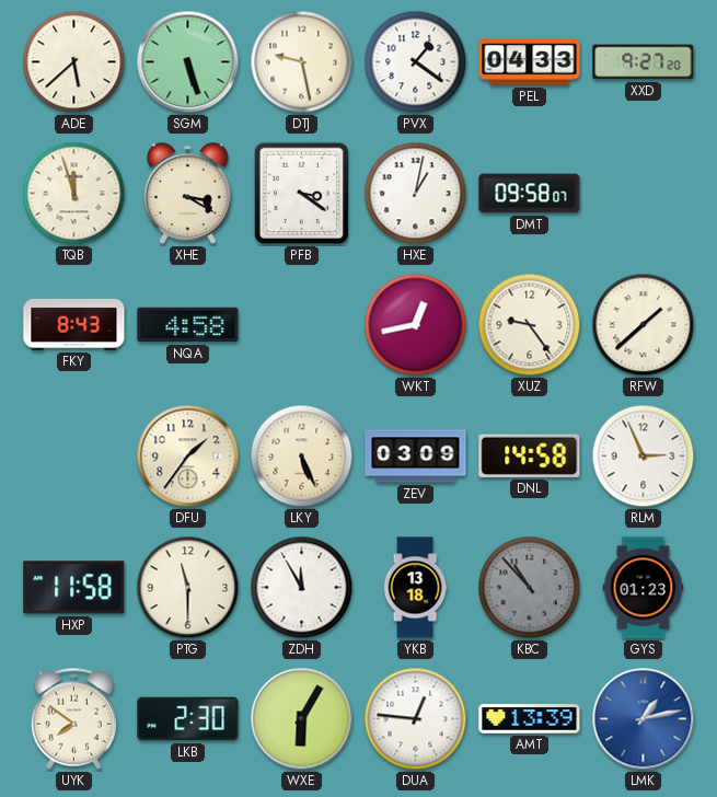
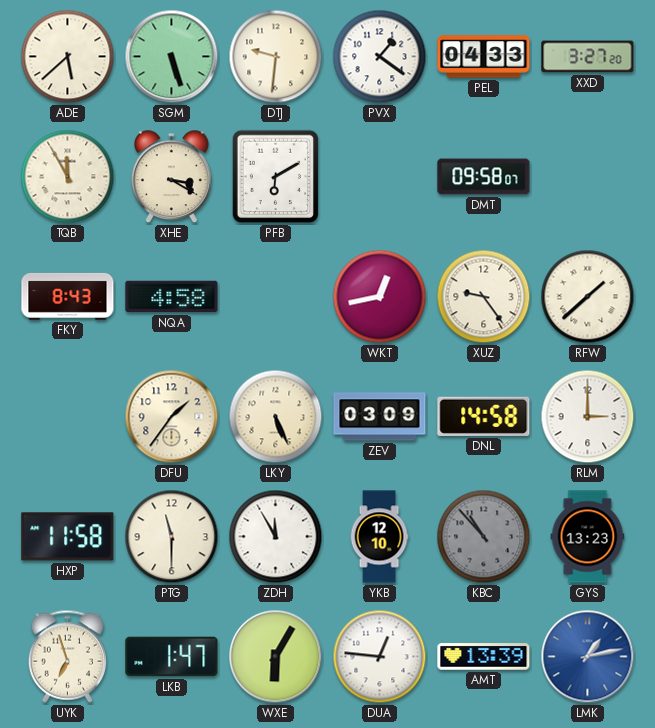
DTJ: 9:28 -> 9:31 (276, 57)
XXD: 9:27 -> 3:27 (588, 57)
TQB: 11:57 -> 11:55 (68, 177)
PFB: 3:21 -> 6:10 (276, 177)
HXE: 1:02 -> none (416, 194)
RLM: 2:56 -> 3:00 (588, 417)
YKB: 13:18 -> 12:10 (379, 537)
GYS: 01:23 -> 13:23 (588, 537)
UYK: 7:51 -> 6:57 (67, 656)
LKB: 2:30 -> 1:47 (172, 657)
